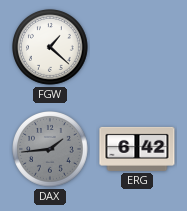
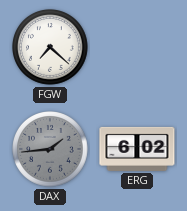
FGW: 1:22 -> 7:22 (51, 48)
ERG: 6:42 -> 6:02 (137, 149)
